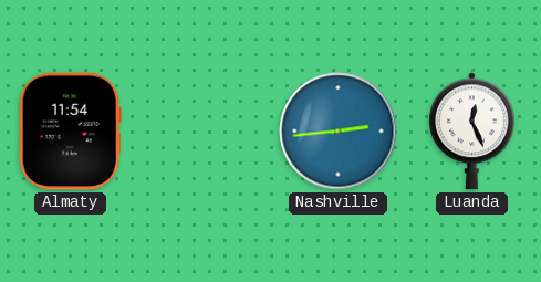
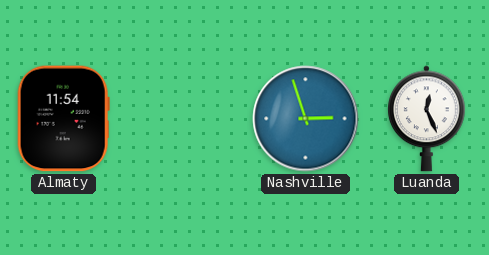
Nashville: 2:44 -> 2:57 (306, 119)
